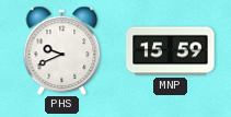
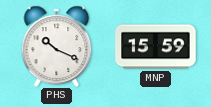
PHS: 9:41 -> 10:19 (57, 46)
